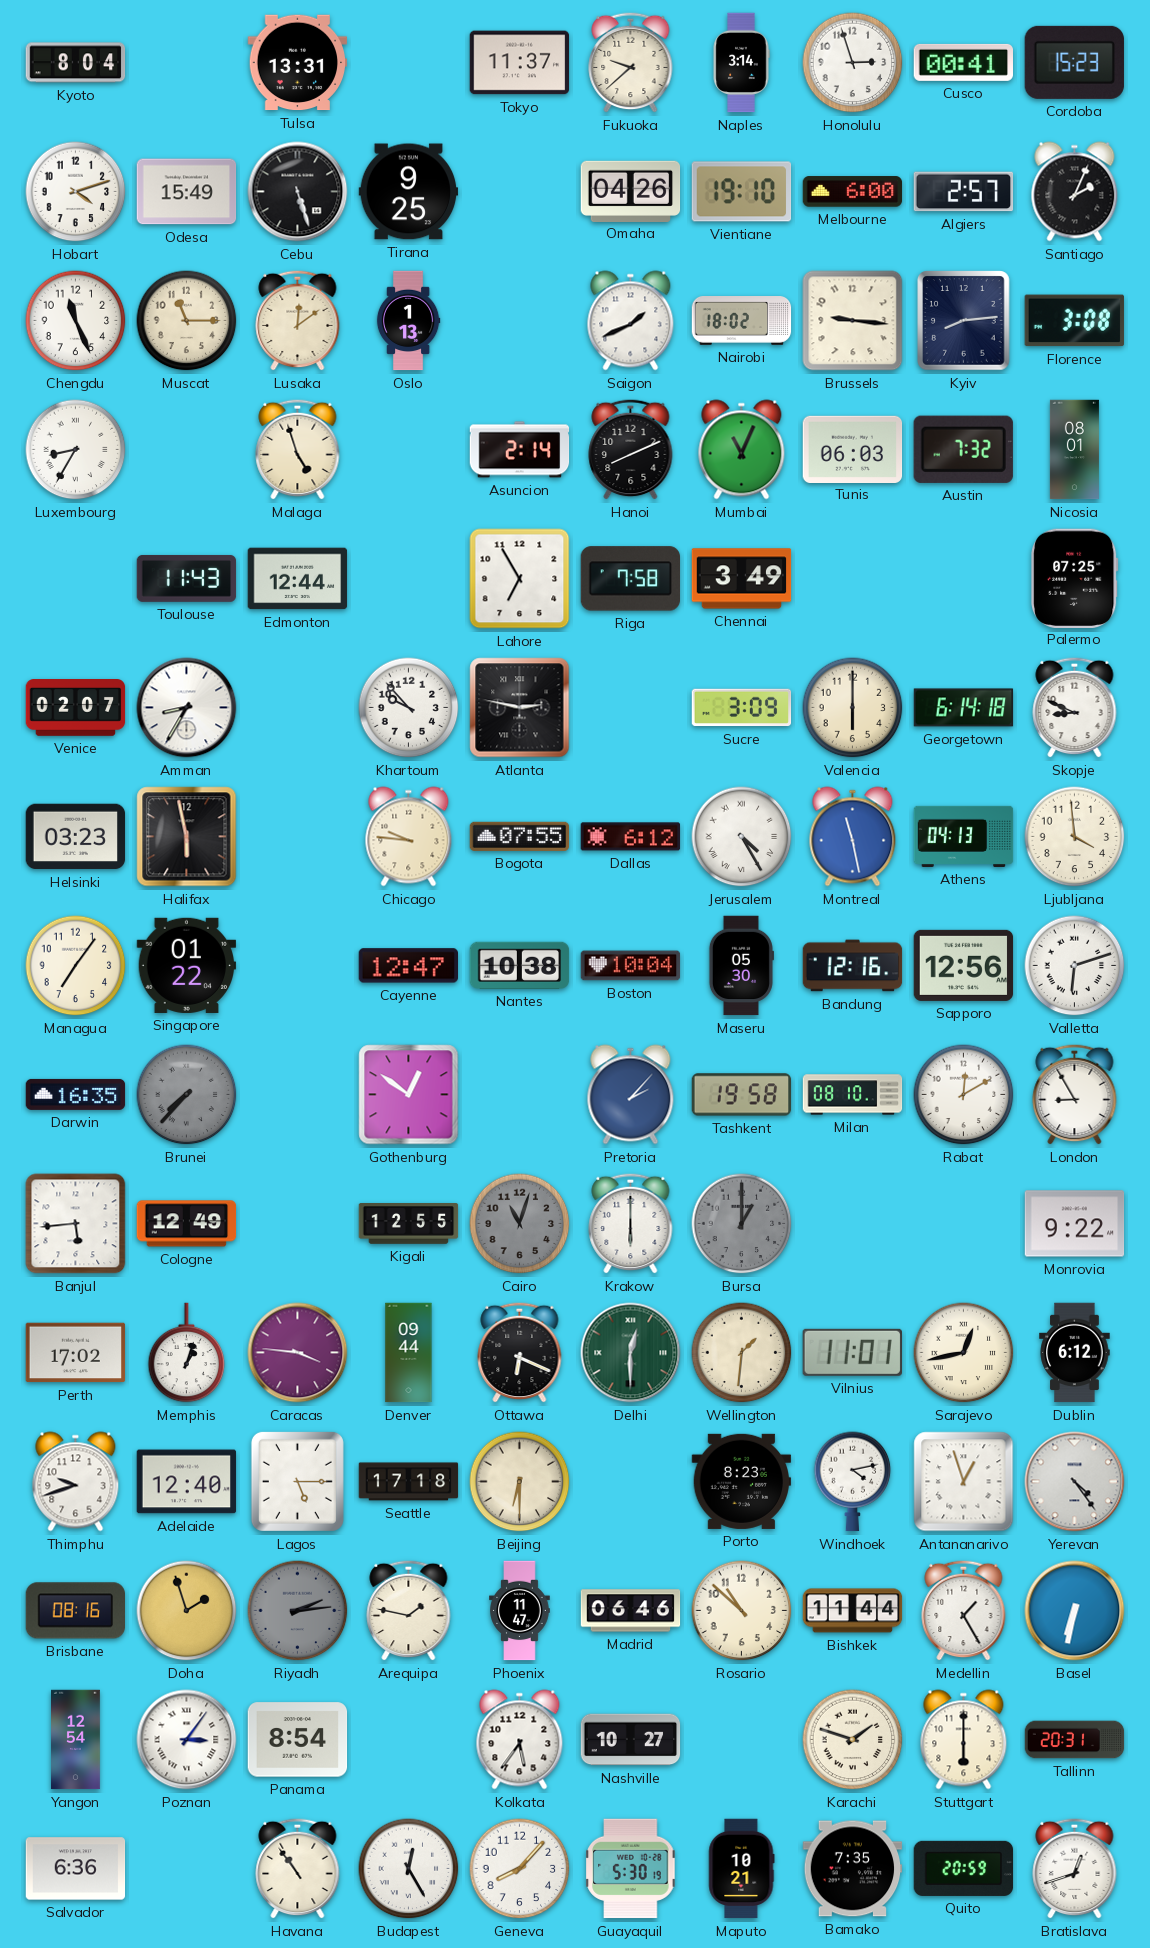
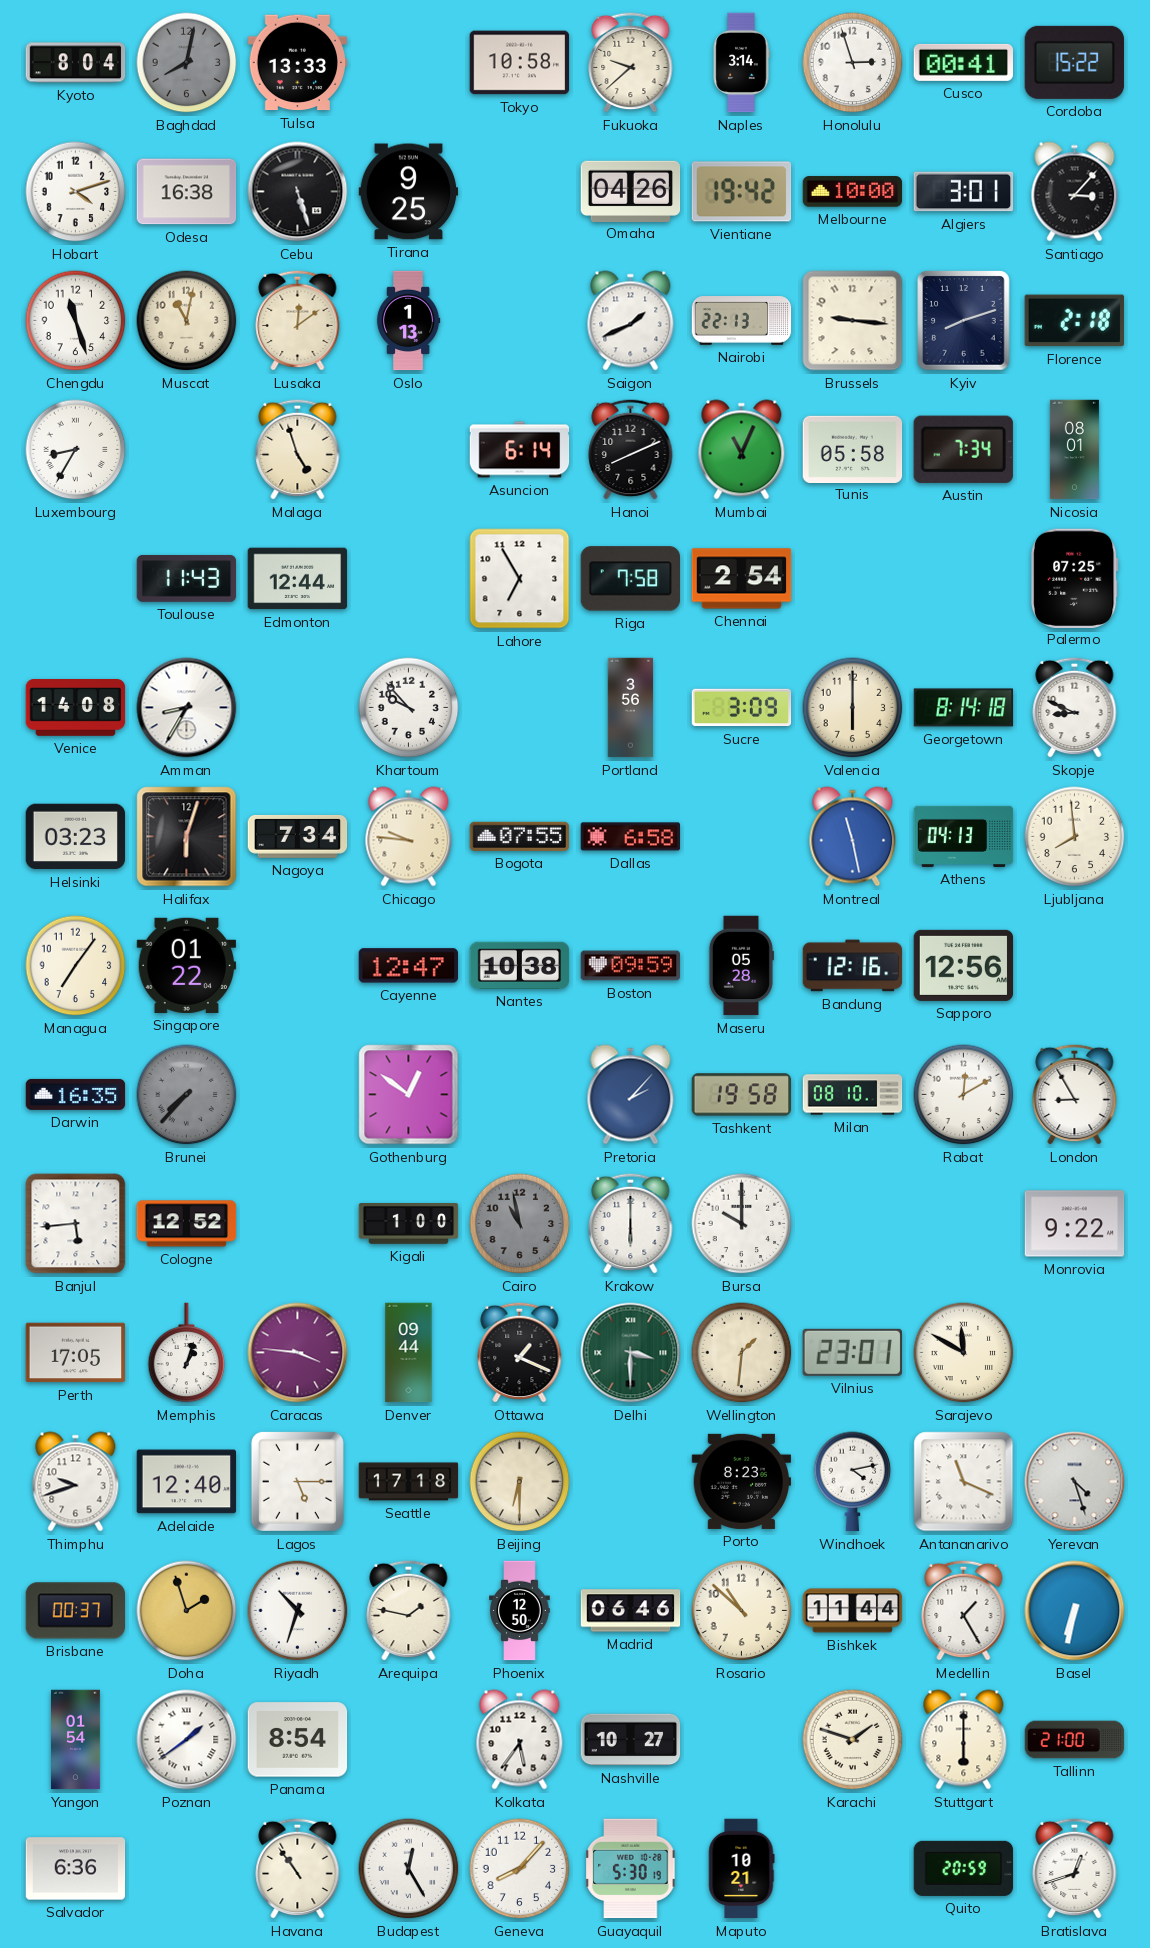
Baghdad: none -> 8:02 (187, 63)
Tulsa: 13:31 -> 13:33 (298, 63)
Tokyo: 11:37 -> 10:58 (520, 63)
Cordoba: 15:23 -> 15:22 (1074, 62)
Odesa: 15:49 -> 16:38 (187, 192)
Vientiane: 19:10 -> 19:42 (742, 192)
Melbourne: 6:00 -> 10:00 (853, 192)
Algiers: 2:57 -> 3:01 (964, 192)
Santiago: 2:04 -> 3:07 (1075, 192)
Chengdu: 11:26 -> 11:27 (76, 321)
Muscat: 11:15 -> 11:02 (187, 321)
Nairobi: 18:02 -> 22:13 (742, 321)
Kyiv: 8:14 -> 8:12 (964, 321)
Florence: 3:08 -> 2:18 (1074, 321)
Asuncion: 2:14 -> 6:14 (520, 450)
Tunis: 06:03 -> 05:58 (853, 449)
Austin: 7:32 -> 7:34 (963, 449)
Chennai: 3:49 -> 2:54 (742, 579)
Venice: 02:07 -> 14:08 (76, 708)
Atlanta: 2:47 -> none (520, 708)
Portland: none -> 3:56 (631, 708)
Georgetown: 6:14 -> 8:14 (964, 708)
Halifax: 5:58 -> 6:03 (187, 837)
Nagoya: none -> 7:34 (298, 836)
Dallas: 6:12 -> 6:58 (631, 837)
Jerusalem: 4:25 -> none (742, 837)
Ljubljana: 3:59 -> 7:59 (1075, 837)
Boston: 10:04 -> 09:59 (631, 966)
Maseru: 05:30 -> 05:28 (741, 966)
Valletta: 6:12 -> none (1075, 966)
Cologne: 12:49 -> 12:52 (187, 1224)
Kigali: 12:55 -> 1:00 (409, 1224)
Cairo: 11:03 -> 10:58 (520, 1224)
Bursa: 1:00 -> 10:00 (742, 1224)
Bursa dial: grey -> white (742, 1224)
Perth: 17:02 -> 17:05 (76, 1353)
Ottawa: 6:19 -> 1:19 (520, 1352)
Delhi: 12:30 -> 3:30 (631, 1353)
Vilnius: 11:01 -> 23:01 (852, 1352)
Sarajevo: 12:43 -> 11:50 (964, 1353)
Dublin: 6:12 -> none (1075, 1353)
Antananarivo: 12:57 -> 11:19 (964, 1482)
Yerevan: 4:24 -> 4:27 (1075, 1482)
Brisbane: 08:16 -> 00:37 (75, 1611)
Riyadh: 2:14 -> 10:33 (298, 1611)
Riyadh dial: grey -> white (298, 1611)
Phoenix: 11:47 -> 12:50 (520, 1611)
Yangon: 12:54 -> 01:54 (76, 1740)
Poznan: 3:06 -> 1:39 (187, 1740)
Tallinn: 20:31 -> 21:00 (1075, 1740)
Bamako: 7:35 -> none (853, 1869)
